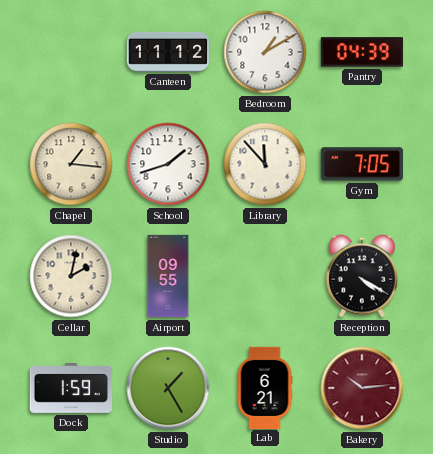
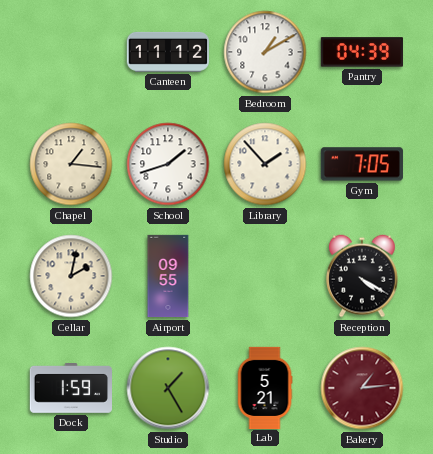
Library: 11:53 -> 1:53 (265, 164)
Lab: 6:21 -> 5:21 (265, 387)
Bakery: 10:14 -> 1:14 (362, 388)
